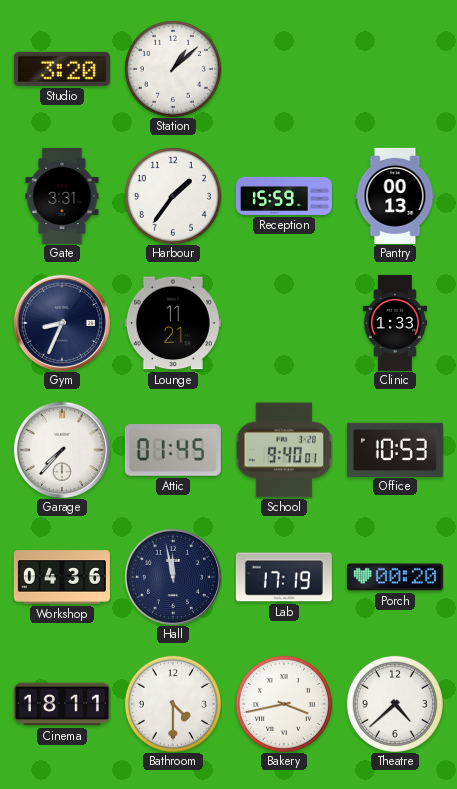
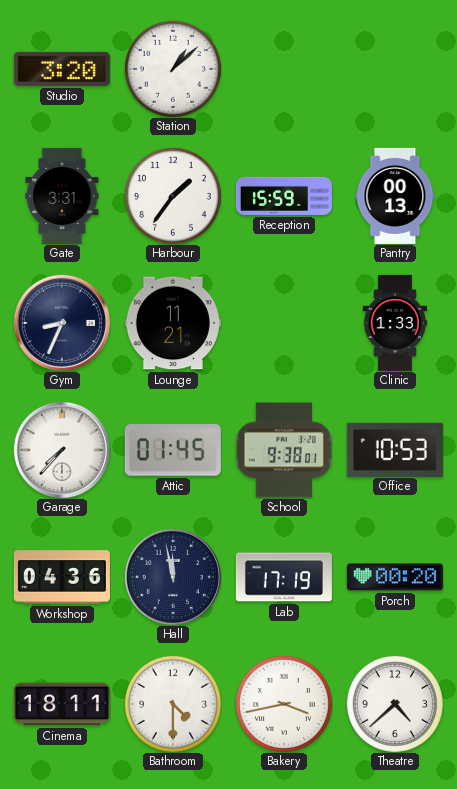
School: 9:40 -> 9:38 (284, 450)
